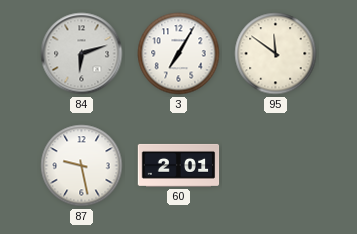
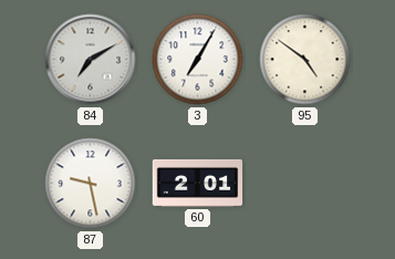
84: 6:12 -> 7:10 (91, 60)
95: 11:51 -> 4:51 (305, 60)
